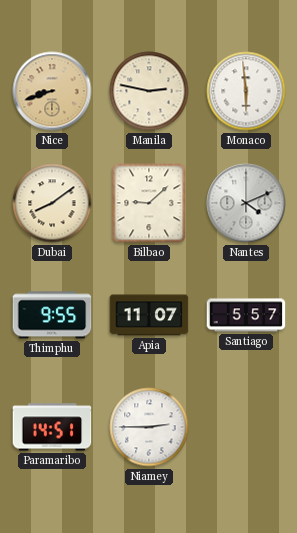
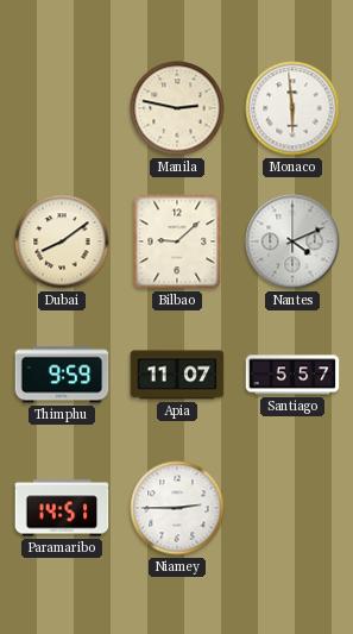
Nice: 8:42 -> none (52, 91)
Thimphu: 9:55 -> 9:59 (62, 375)
